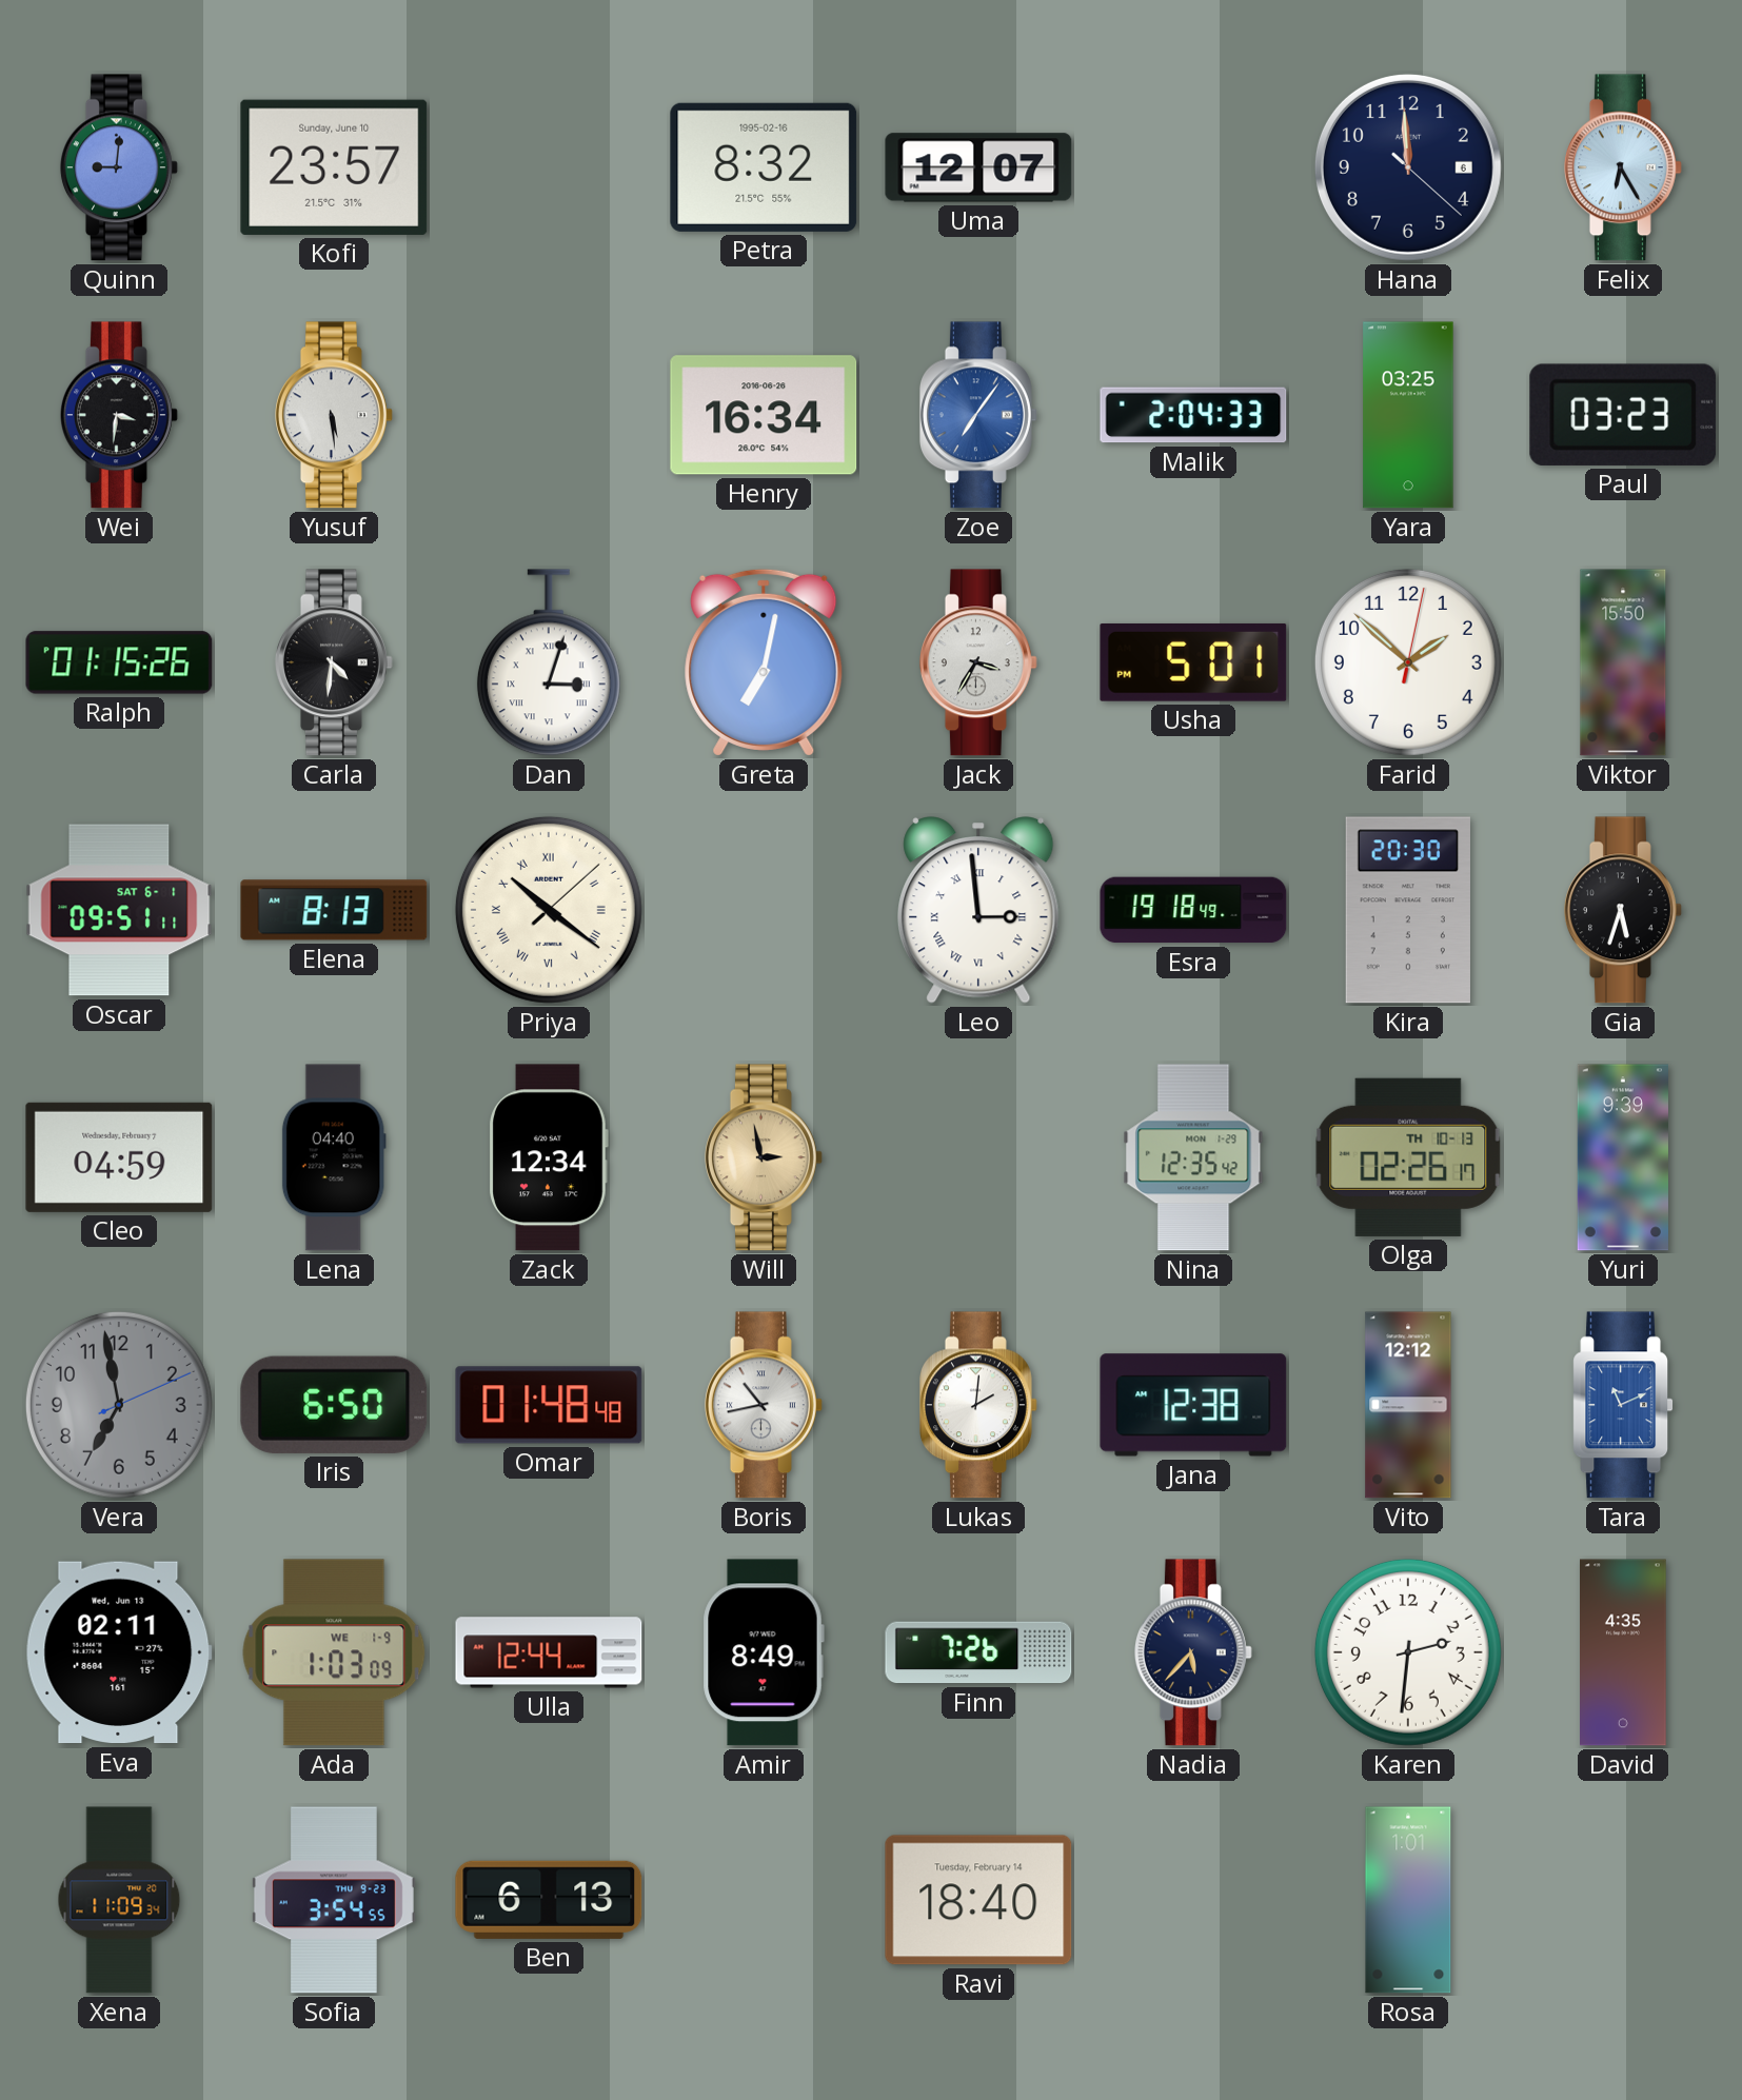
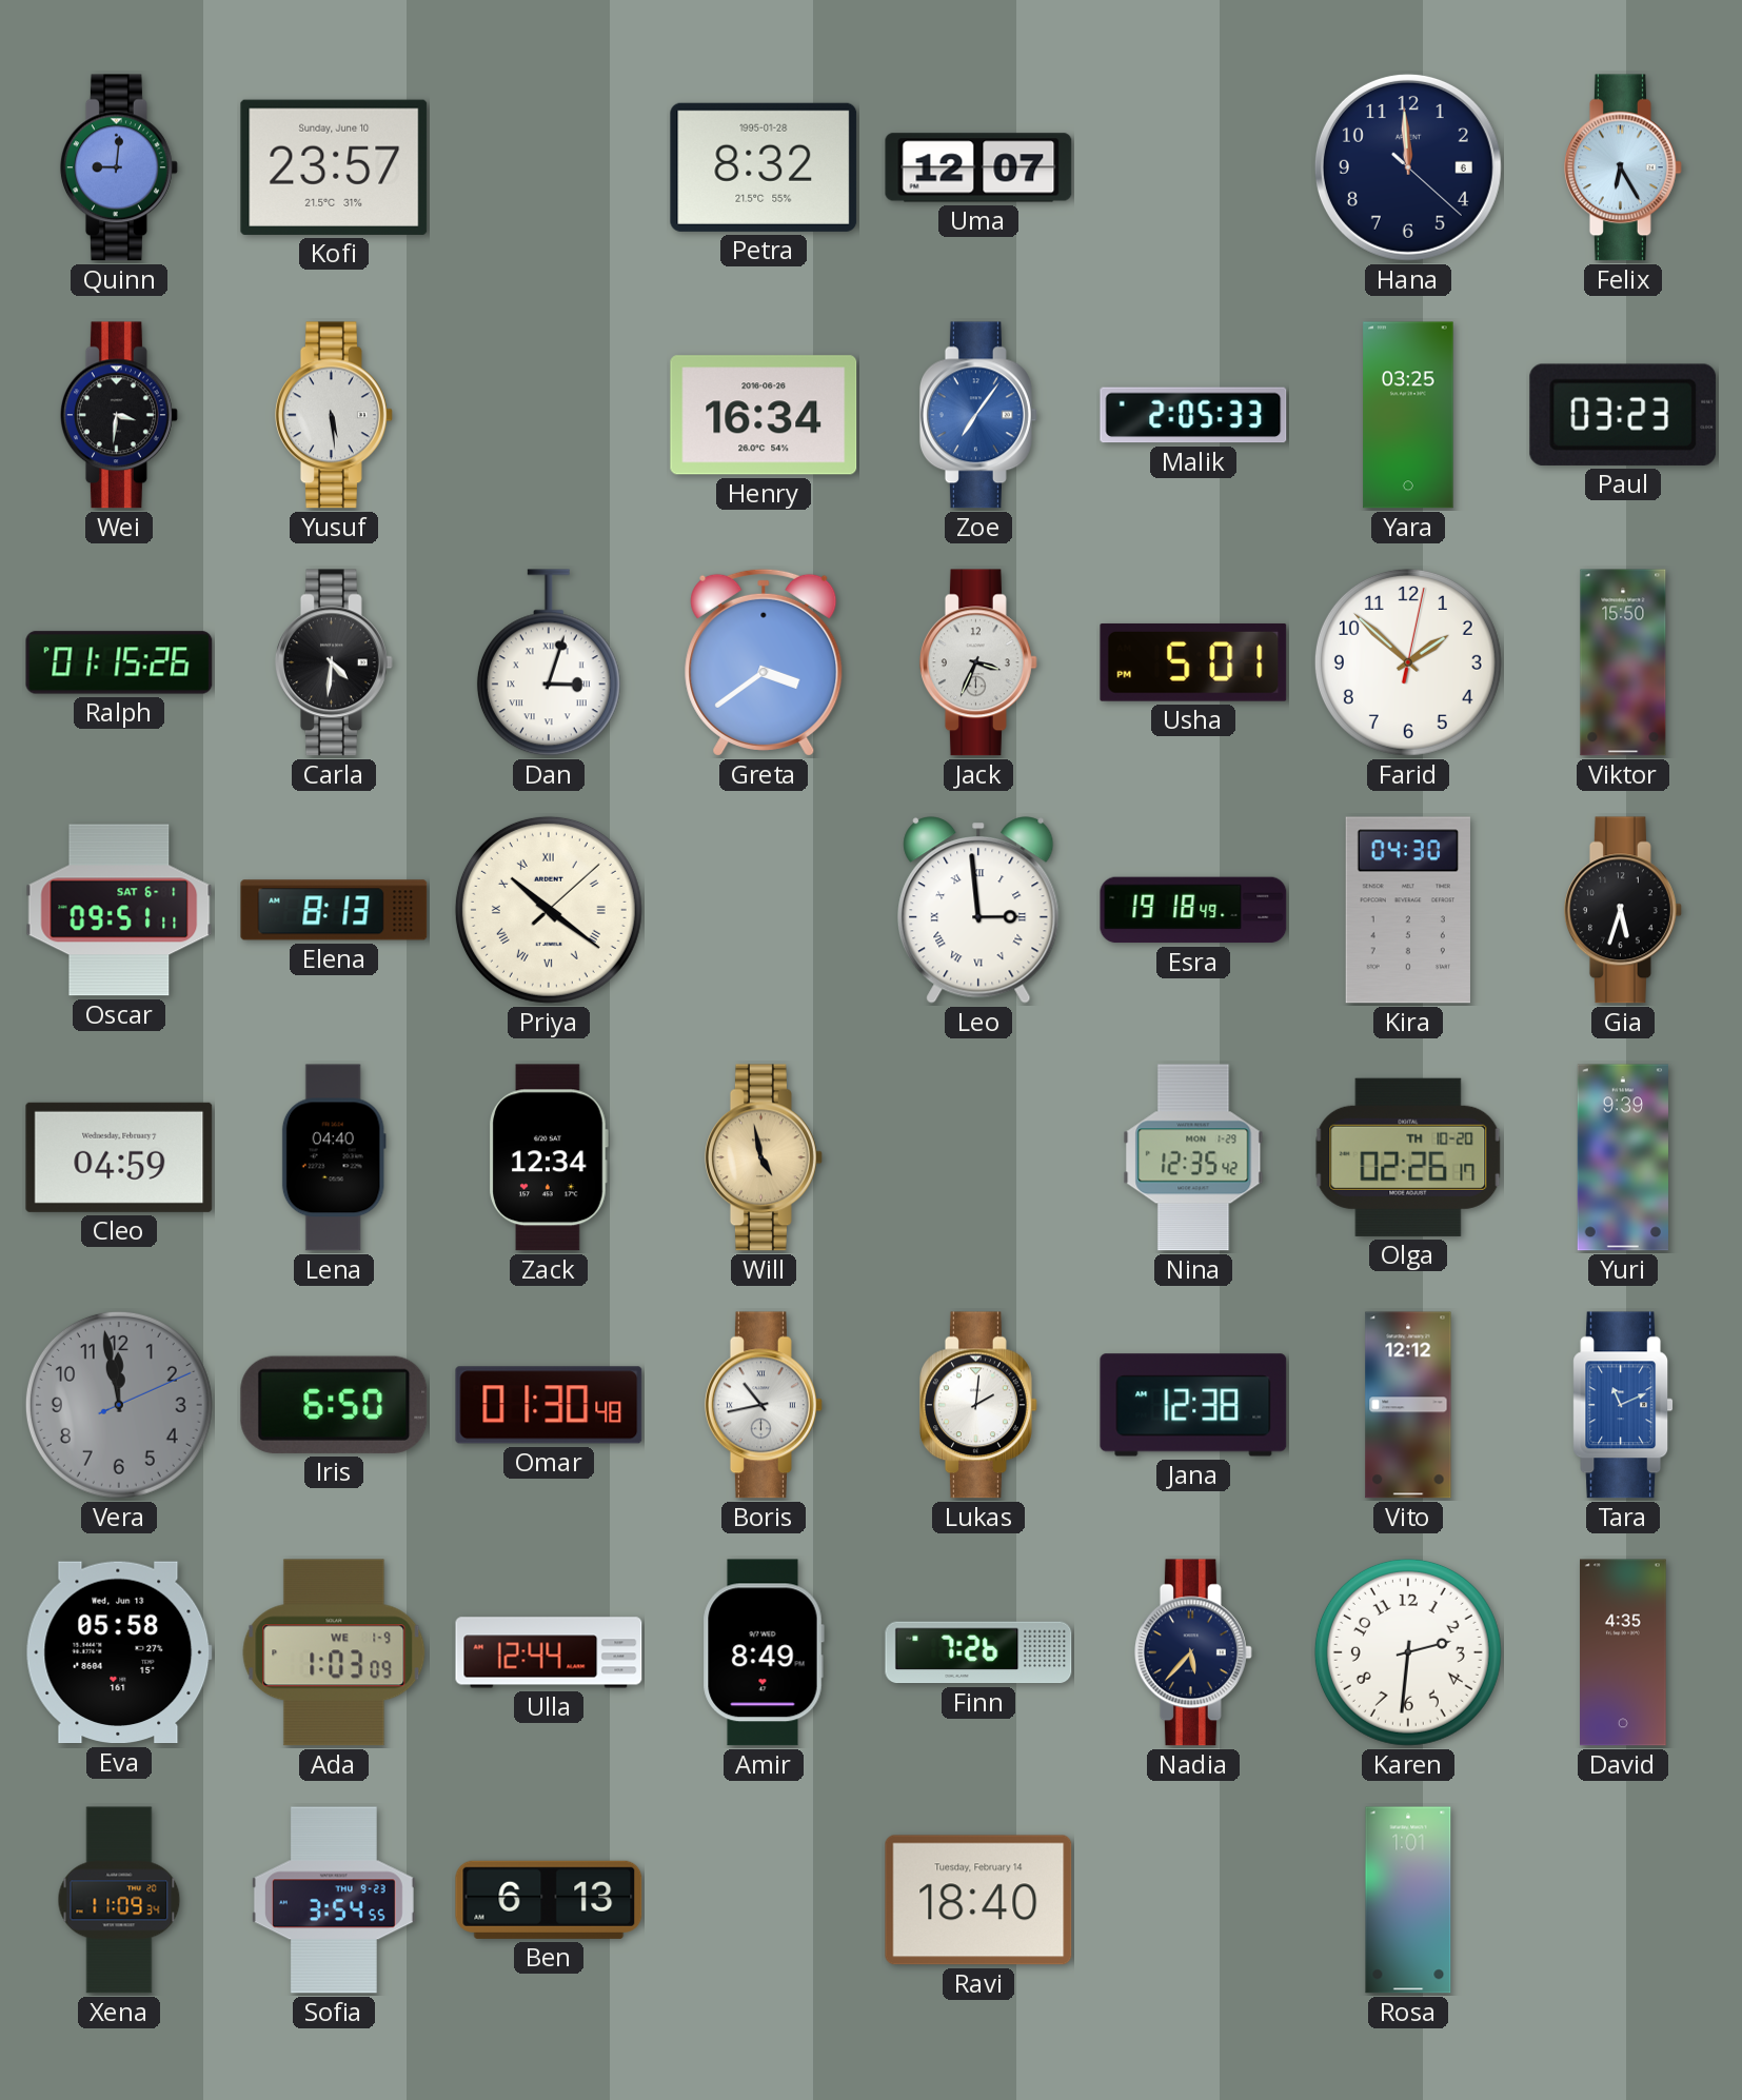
Petra date: 1995-02-16 -> 1995-01-28 (764, 167)
Malik: 2:04 -> 2:05 (1193, 415)
Greta: 7:02 -> 3:39 (764, 662)
Jack: 3:35 -> 3:34 (978, 662)
Kira: 20:30 -> 04:30 (1407, 910)
Will: 2:58 -> 4:58 (764, 1157)
Olga date: TH 10-13 -> TH 10-20 (1408, 1157)
Vera: 6:58 -> 11:58 (119, 1405)
Omar: 01:48 -> 01:30 (549, 1405)
Eva: 02:11 -> 05:58 (119, 1652)
